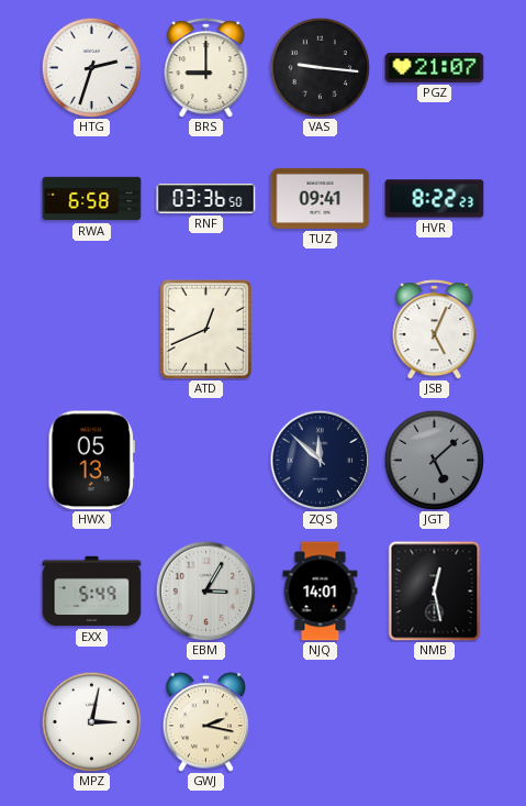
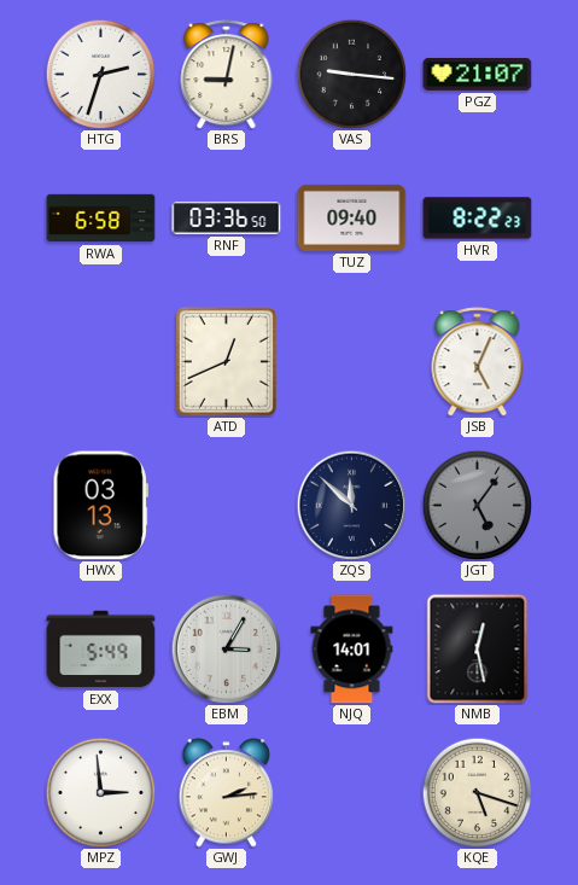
BRS: 9:00 -> 9:02 (227, 75)
TUZ: 09:41 -> 09:40 (352, 217)
HWX: 05:13 -> 03:13 (100, 506)
JGT: 5:08 -> 5:06 (477, 505)
MPZ: 3:02 -> 2:59 (100, 792)
GWJ: 2:17 -> 2:14 (227, 793)
KQE: none -> 5:18 (477, 792)
